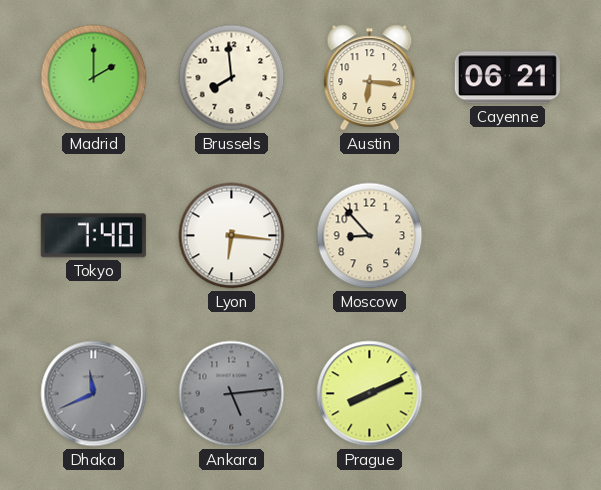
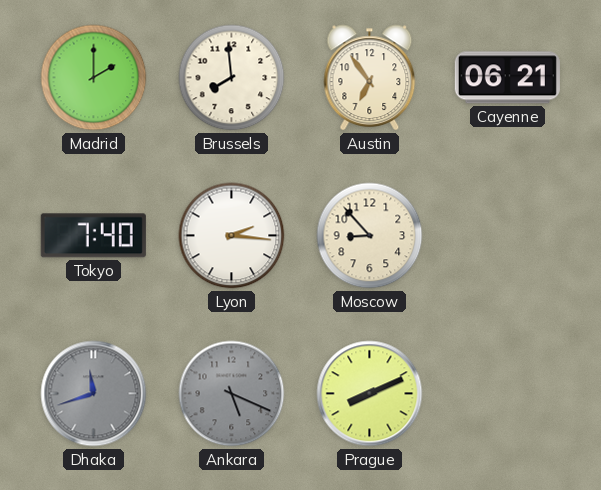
Austin: 6:16 -> 6:54 (370, 78)
Lyon: 6:16 -> 2:16 (232, 236)
Dhaka: 11:41 -> 11:42 (94, 394)
Ankara: 5:14 -> 5:19 (232, 394)
